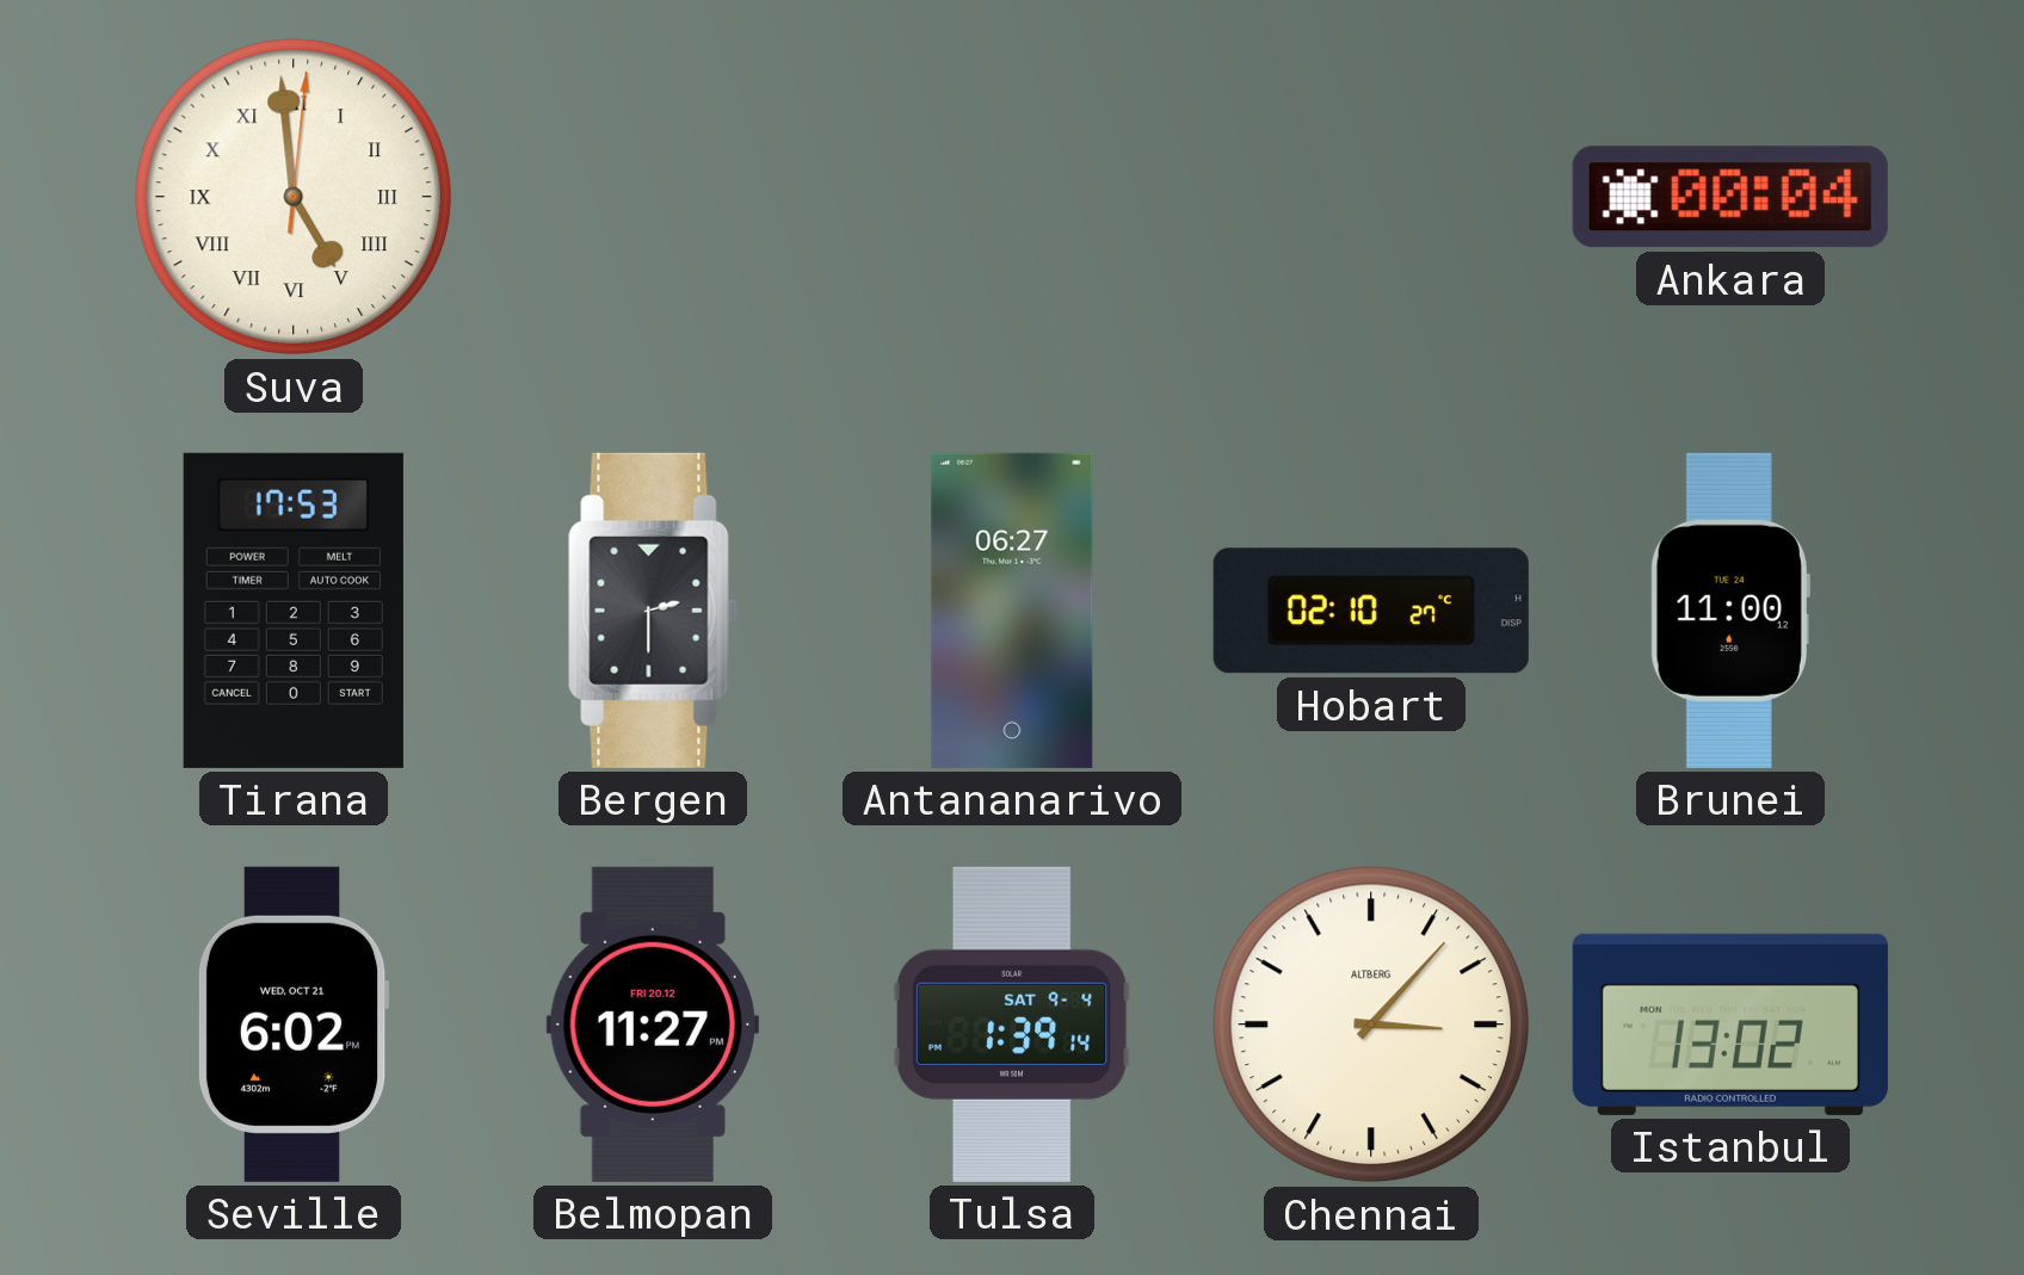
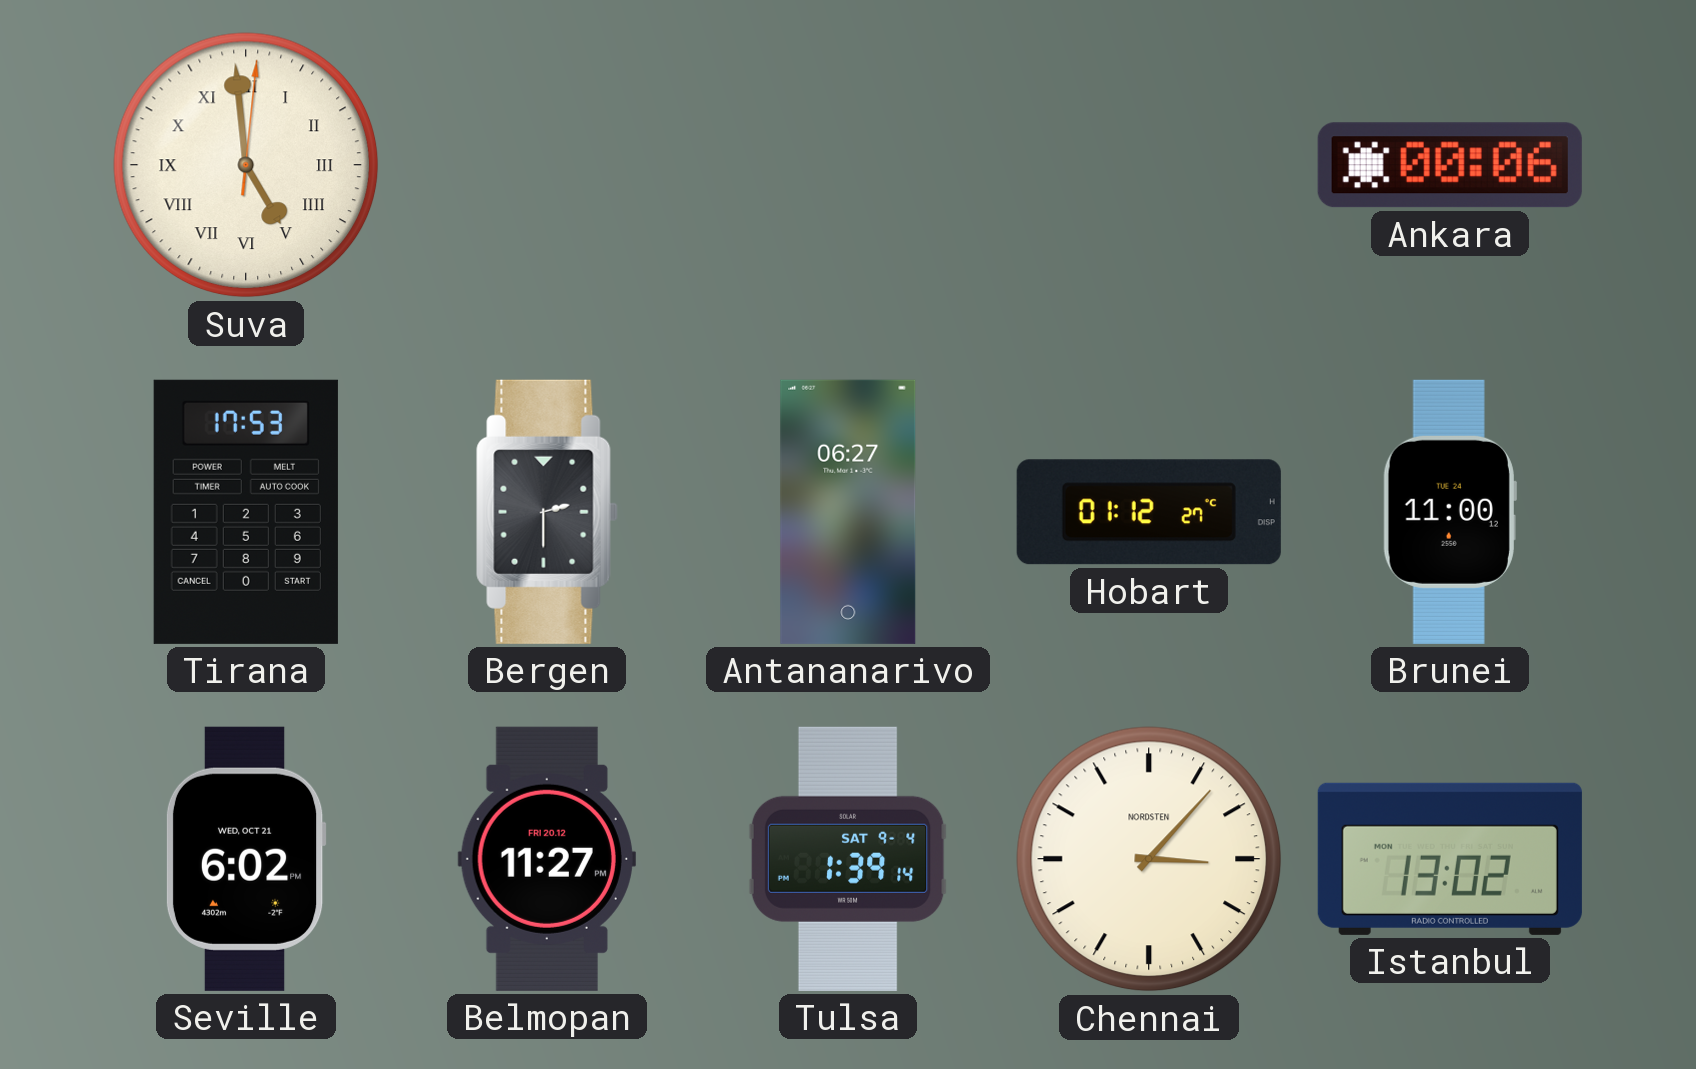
Ankara: 00:04 -> 00:06 (1450, 165)
Hobart: 02:10 -> 01:12 (1149, 512)
Chennai brand: ALTBERG -> NORDSTEN (1149, 859)
